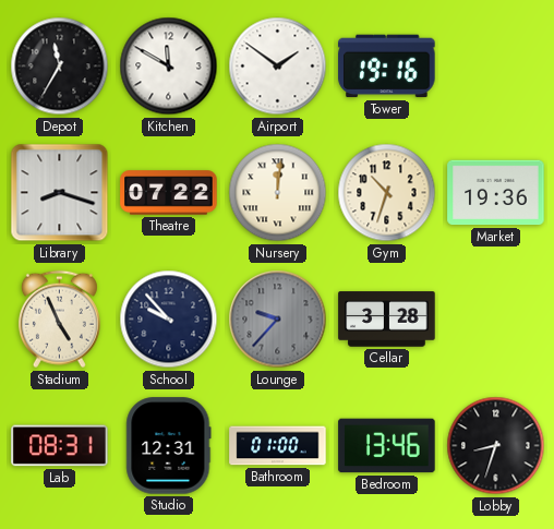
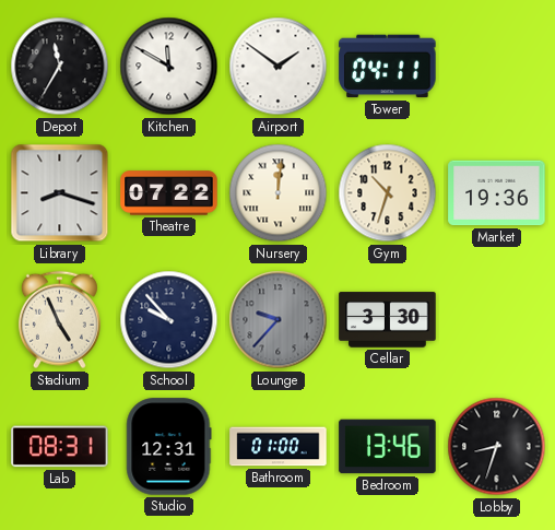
Tower: 19:16 -> 04:11 (388, 67)
Cellar: 3:28 -> 3:30 (388, 320)
